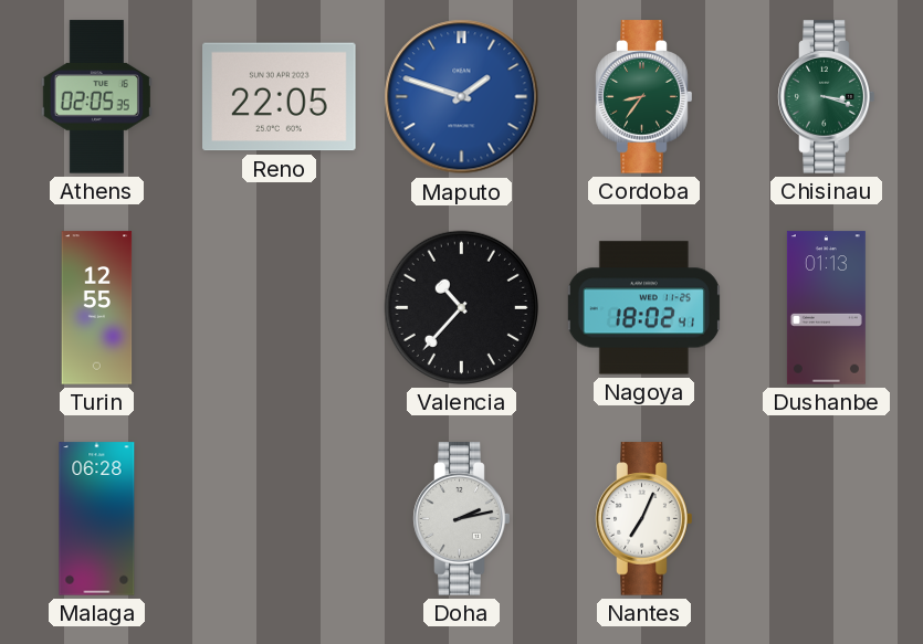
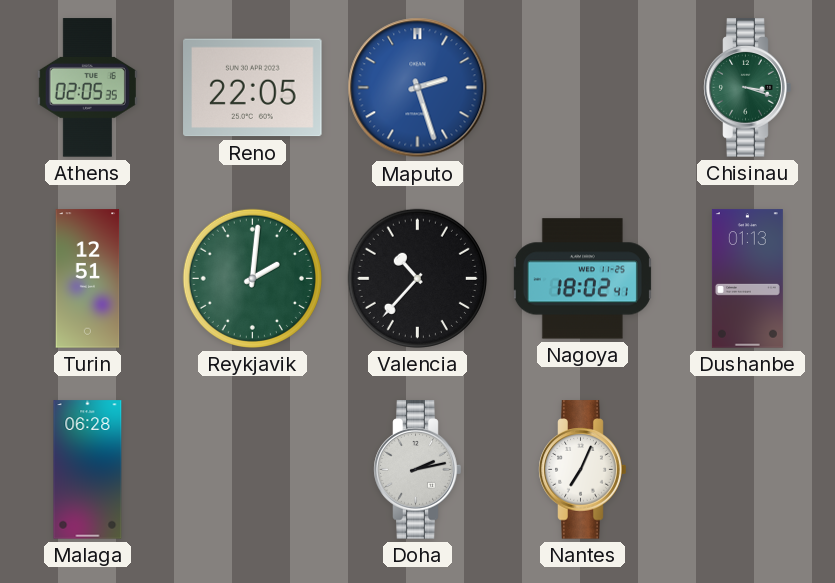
Maputo: 1:48 -> 2:27 (418, 88)
Cordoba: 8:36 -> none (644, 97)
Turin: 12:55 -> 12:51 (88, 279)
Reykjavik: none -> 2:01 (252, 278)
